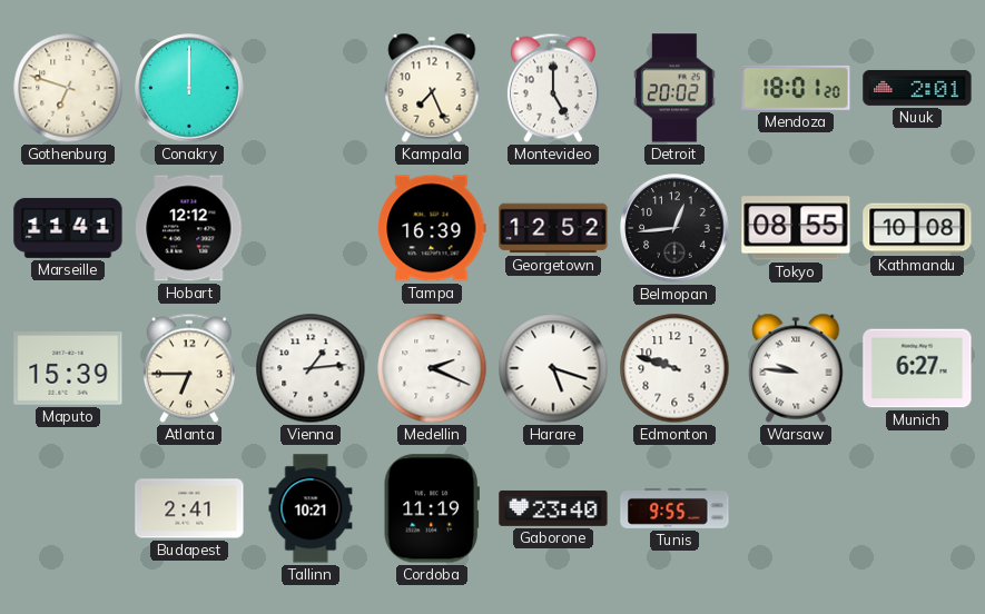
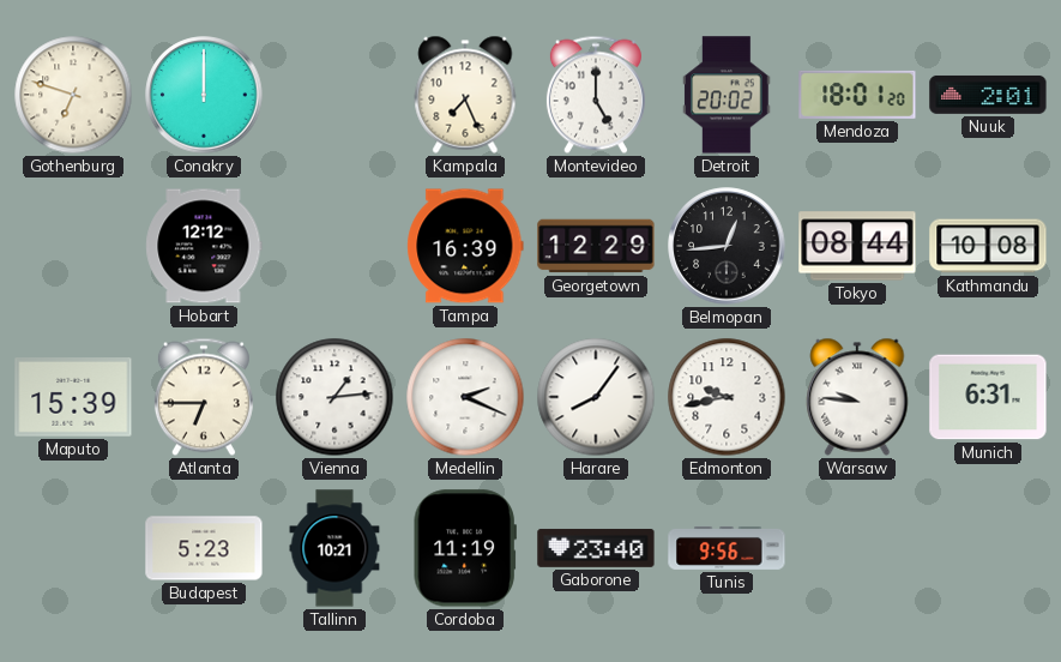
Marseille: 11:41 -> none (68, 228)
Georgetown: 12:52 -> 12:29 (596, 246)
Tokyo: 08:55 -> 08:44 (857, 246)
Harare: 5:18 -> 8:06 (596, 397)
Edmonton: 9:48 -> 9:43 (727, 397)
Munich: 6:27 -> 6:31 (988, 397)
Budapest: 2:41 -> 5:23 (204, 548)
Tunis: 9:55 -> 9:56 (727, 548)
